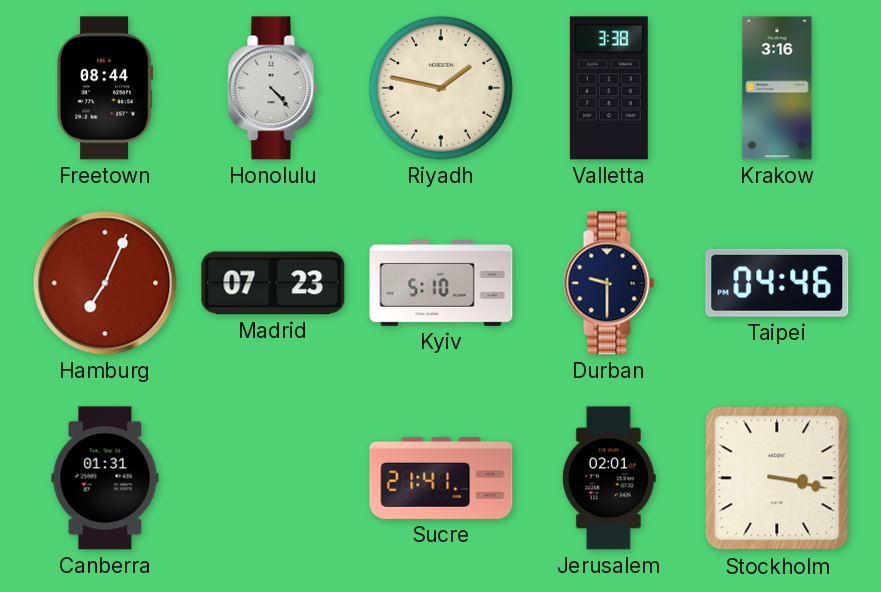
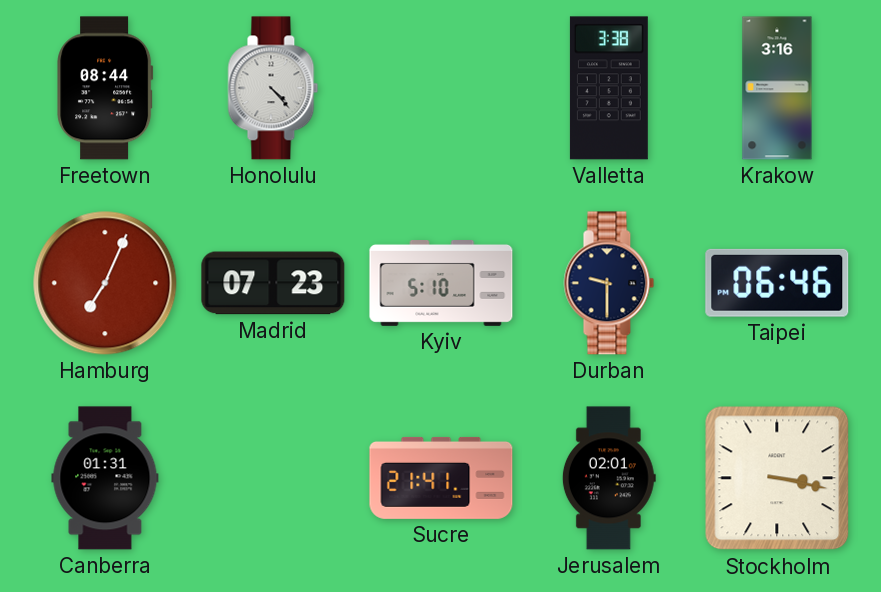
Riyadh: 1:47 -> none (441, 88)
Taipei: 04:46 -> 06:46 (777, 283)
